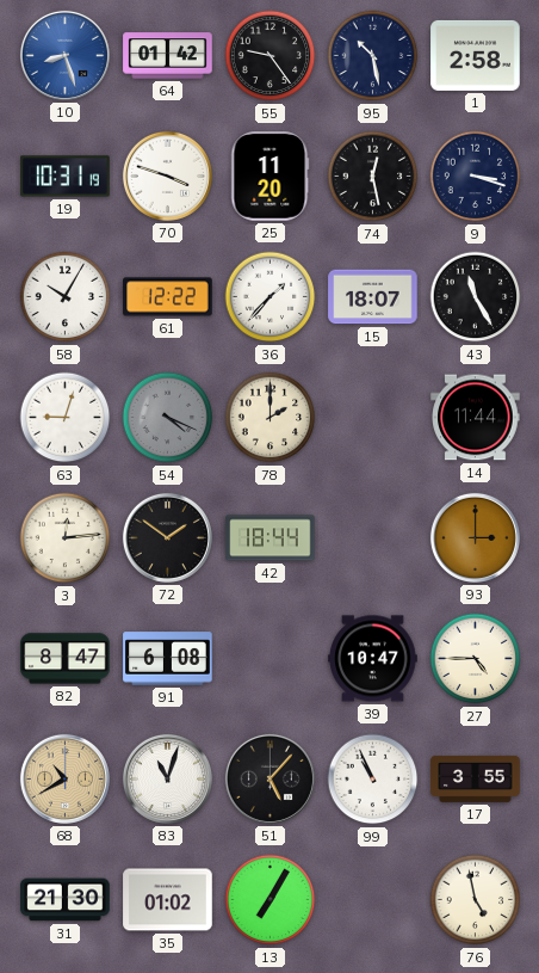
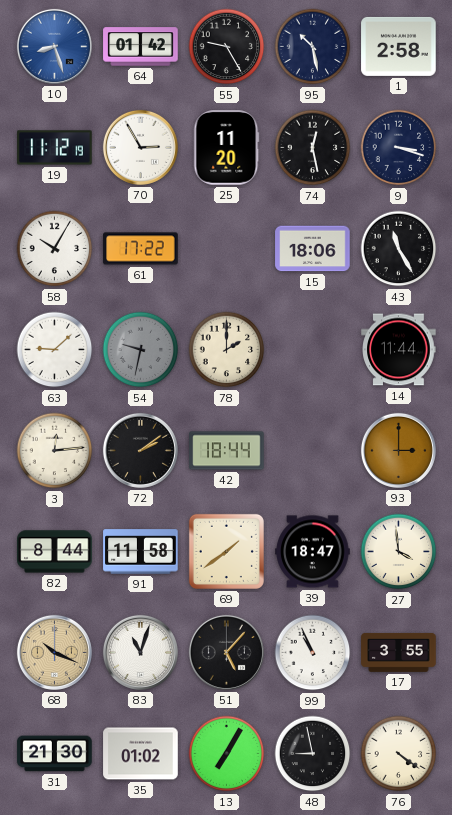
55: 9:24 -> 9:25 (227, 47)
19: 10:31 -> 11:12 (55, 148)
70: 3:48 -> 2:55 (140, 147)
61: 12:22 -> 17:22 (141, 249)
36: 1:37 -> none (271, 297)
15: 18:07 -> 18:06 (313, 249)
63: 9:03 -> 9:08 (55, 350)
54: 4:19 -> 9:32 (141, 350)
72: 1:51 -> 2:09 (140, 450)
82: 8:47 -> 8:44 (55, 552)
91: 6:08 -> 11:58 (141, 552)
69: none -> 1:39 (226, 551)
39: 10:47 -> 18:47 (313, 552)
27: 4:45 -> 3:59 (399, 552)
68: 10:40 -> 10:19 (54, 652)
48: none -> 8:58 (313, 754)
76: 4:58 -> 4:21 (399, 754)
